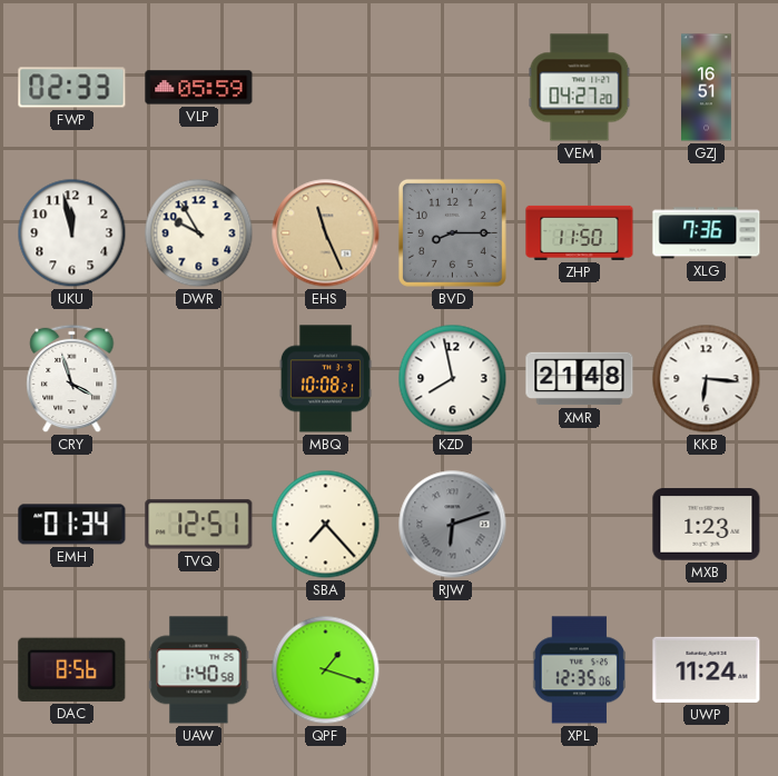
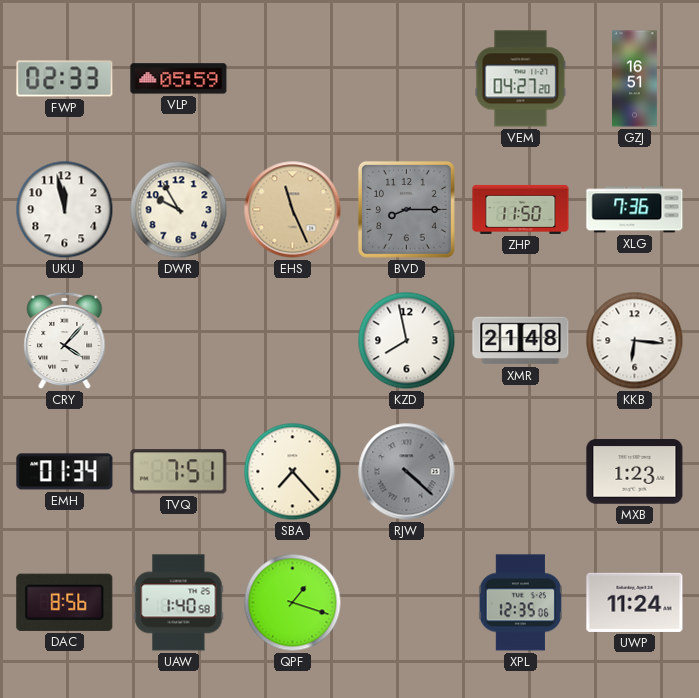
CRY: 3:57 -> 4:07 (65, 341)
MBQ: 10:08 -> none (325, 379)
TVQ: 12:51 -> 7:51 (179, 472)
RJW: 6:12 -> 4:22 (407, 472)
